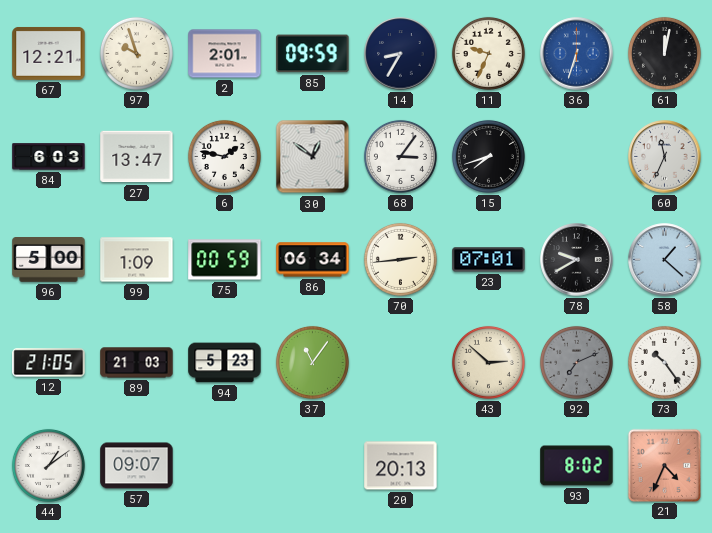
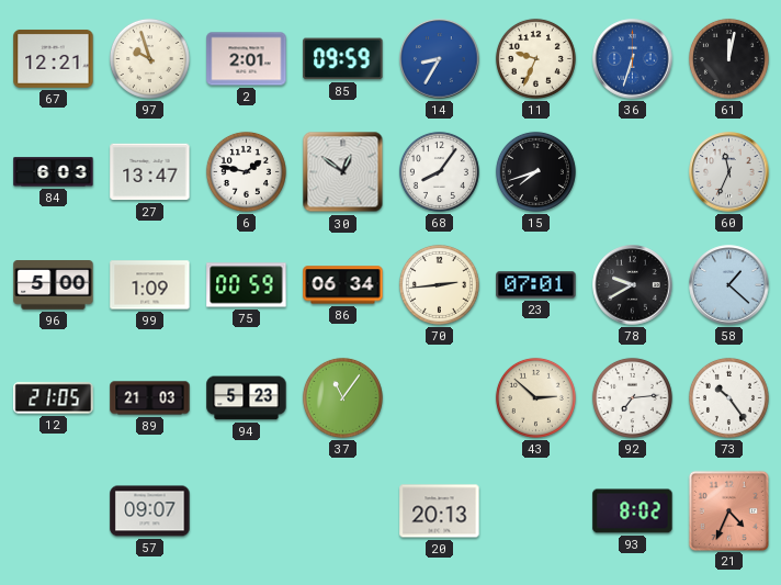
14 dial: navy -> blue (440, 59)
68: 3:06 -> 8:06 (439, 171)
92: 7:11 -> 7:14 (632, 397)
92 dial: grey -> white (632, 397)
44: 1:09 -> none (48, 465)
